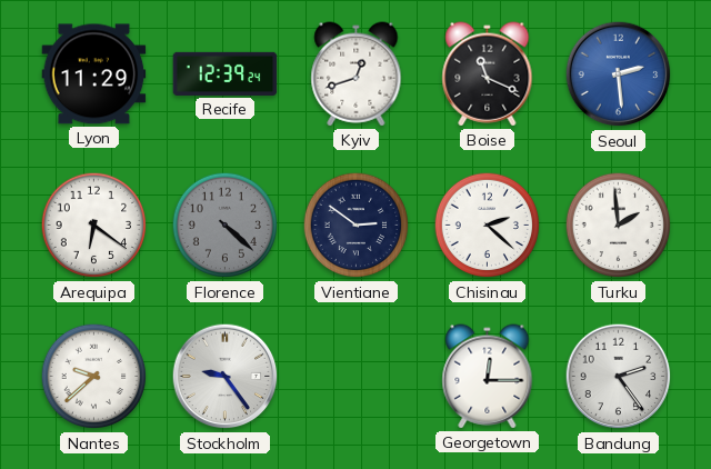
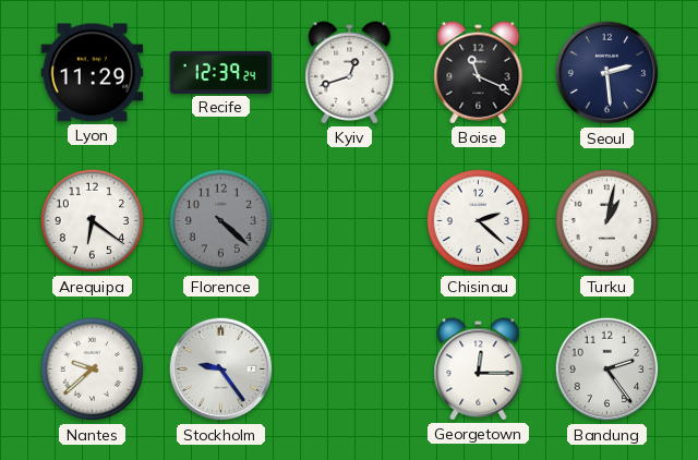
Seoul dial: blue -> navy (607, 73)
Vientiane: 2:51 -> none (357, 226)
Turku: 1:59 -> 1:02 (607, 221)
